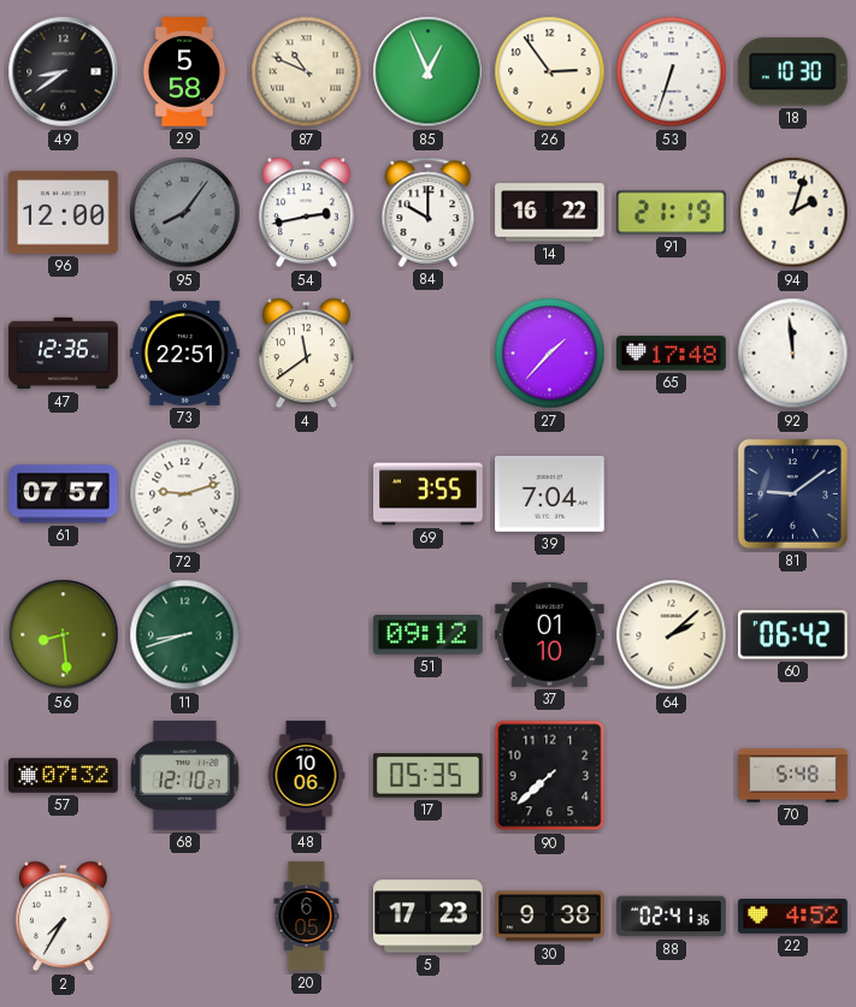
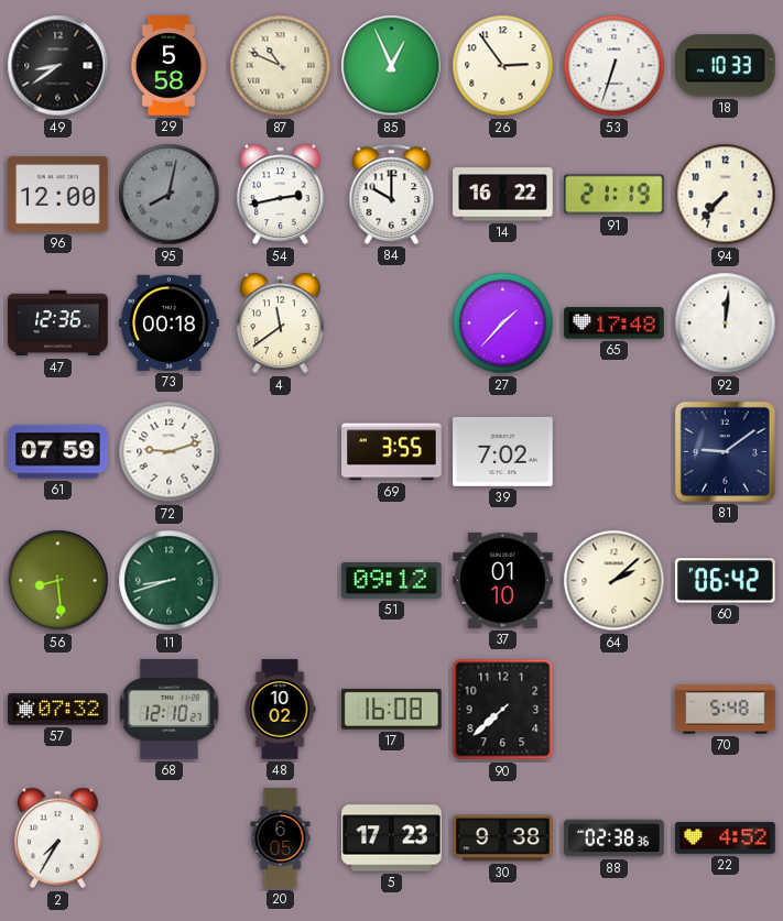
18: 10:30 -> 10:33 (725, 66)
95: 8:06 -> 8:02 (170, 195)
94: 2:03 -> 7:37 (726, 195)
73: 22:51 -> 00:18 (170, 322)
92: 11:59 -> 12:01 (726, 324)
61: 07:57 -> 07:59 (58, 452)
39: 7:04 -> 7:02 (503, 451)
48: 10:06 -> 10:02 (280, 710)
17: 05:35 -> 16:08 (392, 710)
88: 02:41 -> 02:38 (615, 838)
